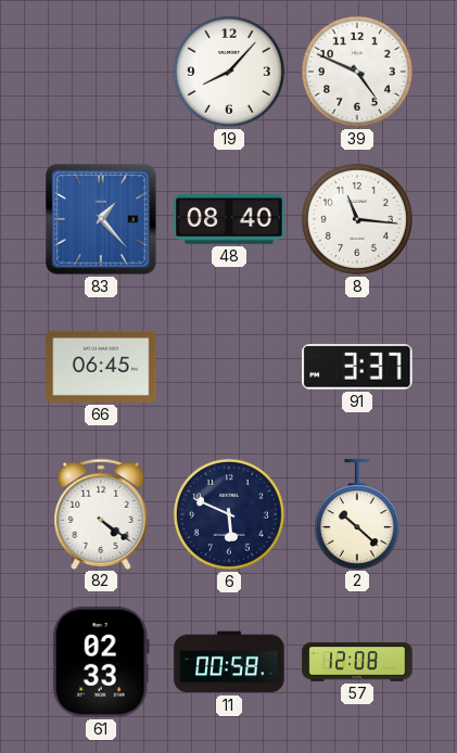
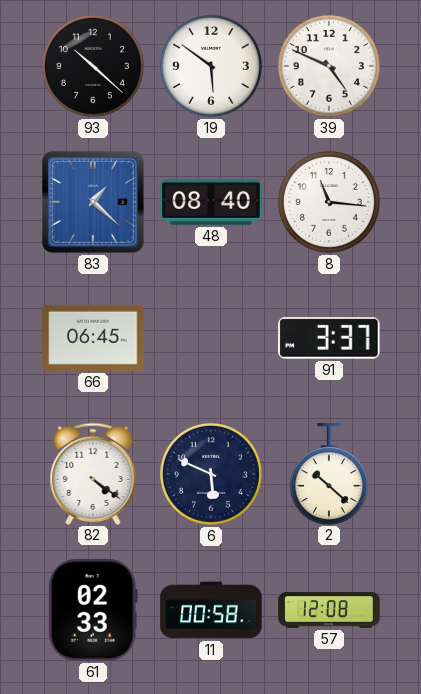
93: none -> 10:22 (93, 66)
19: 8:07 -> 5:51 (211, 66)
83: 1:23 -> 1:22 (93, 202)
